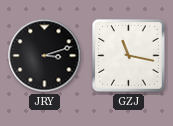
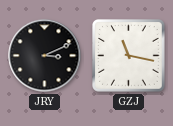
JRY: 3:12 -> 3:11 (45, 56)
